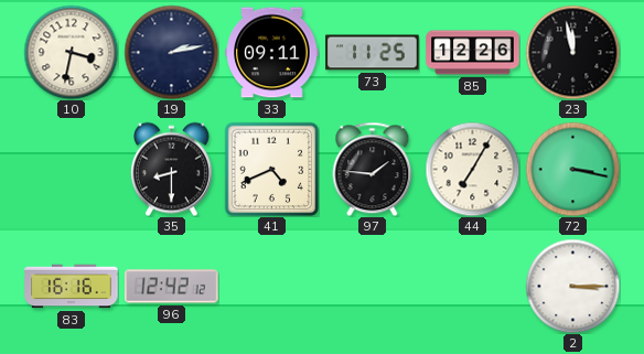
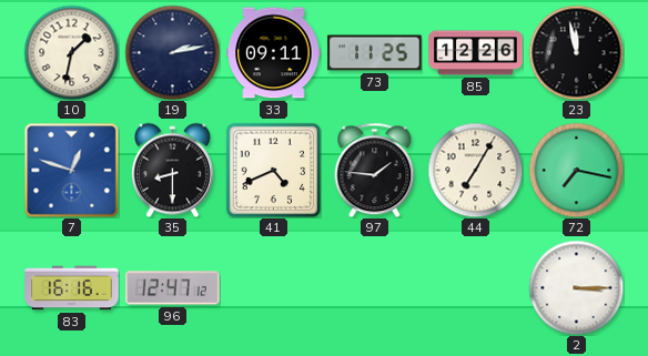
10: 3:32 -> 1:32 (71, 52)
7: none -> 12:48 (71, 170)
72: 3:17 -> 7:17 (576, 170)
96: 12:42 -> 12:47 (173, 288)
